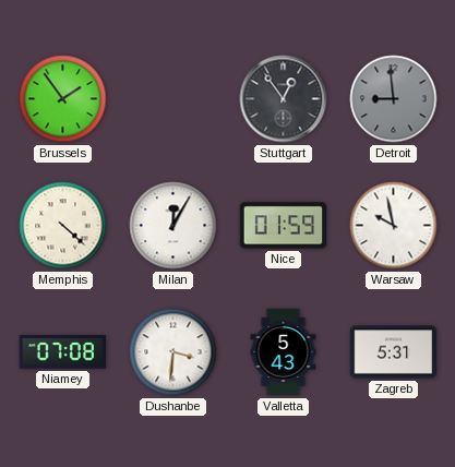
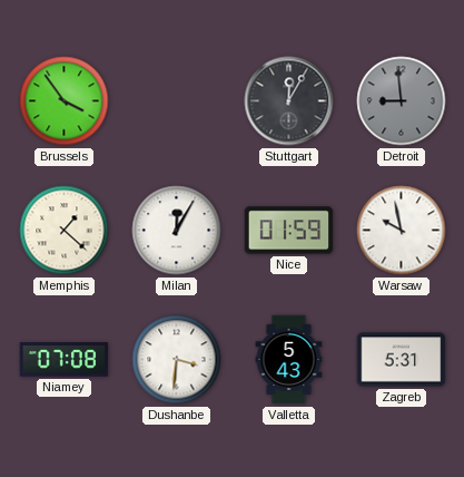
Brussels: 1:54 -> 3:54 (65, 101)
Stuttgart: 12:54 -> 12:05 (289, 101)
Memphis: 4:22 -> 1:22 (65, 231)
